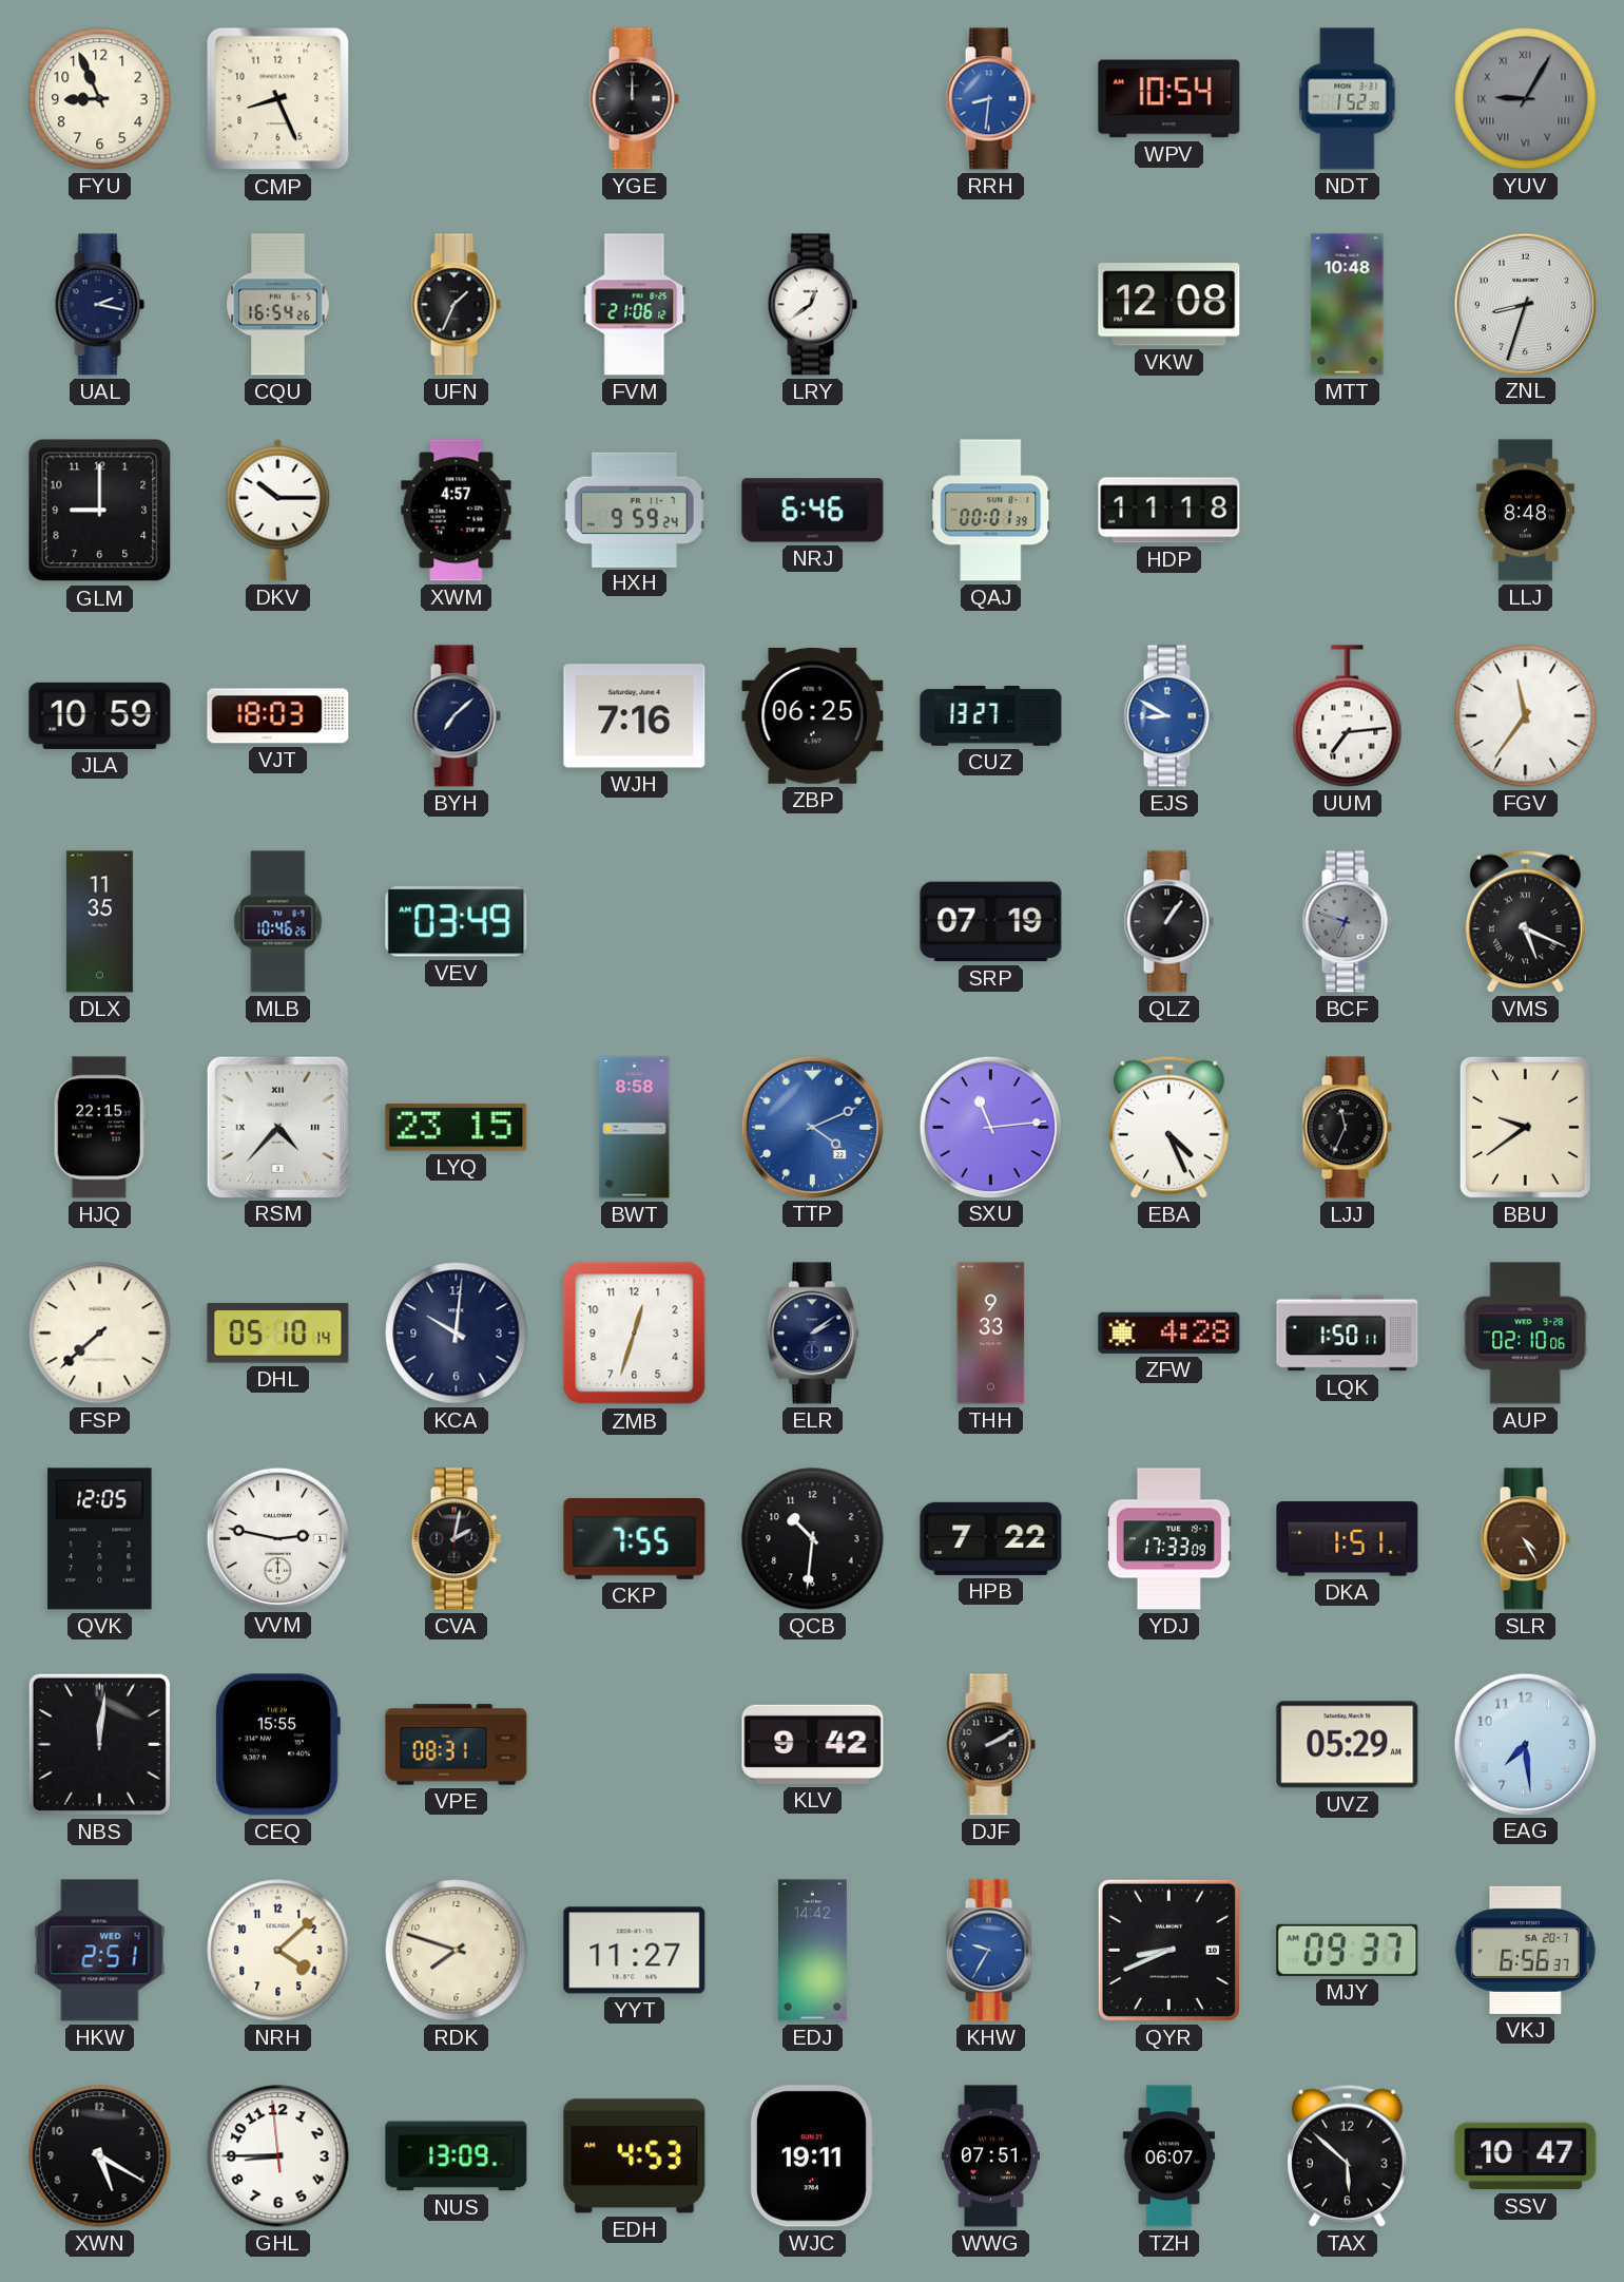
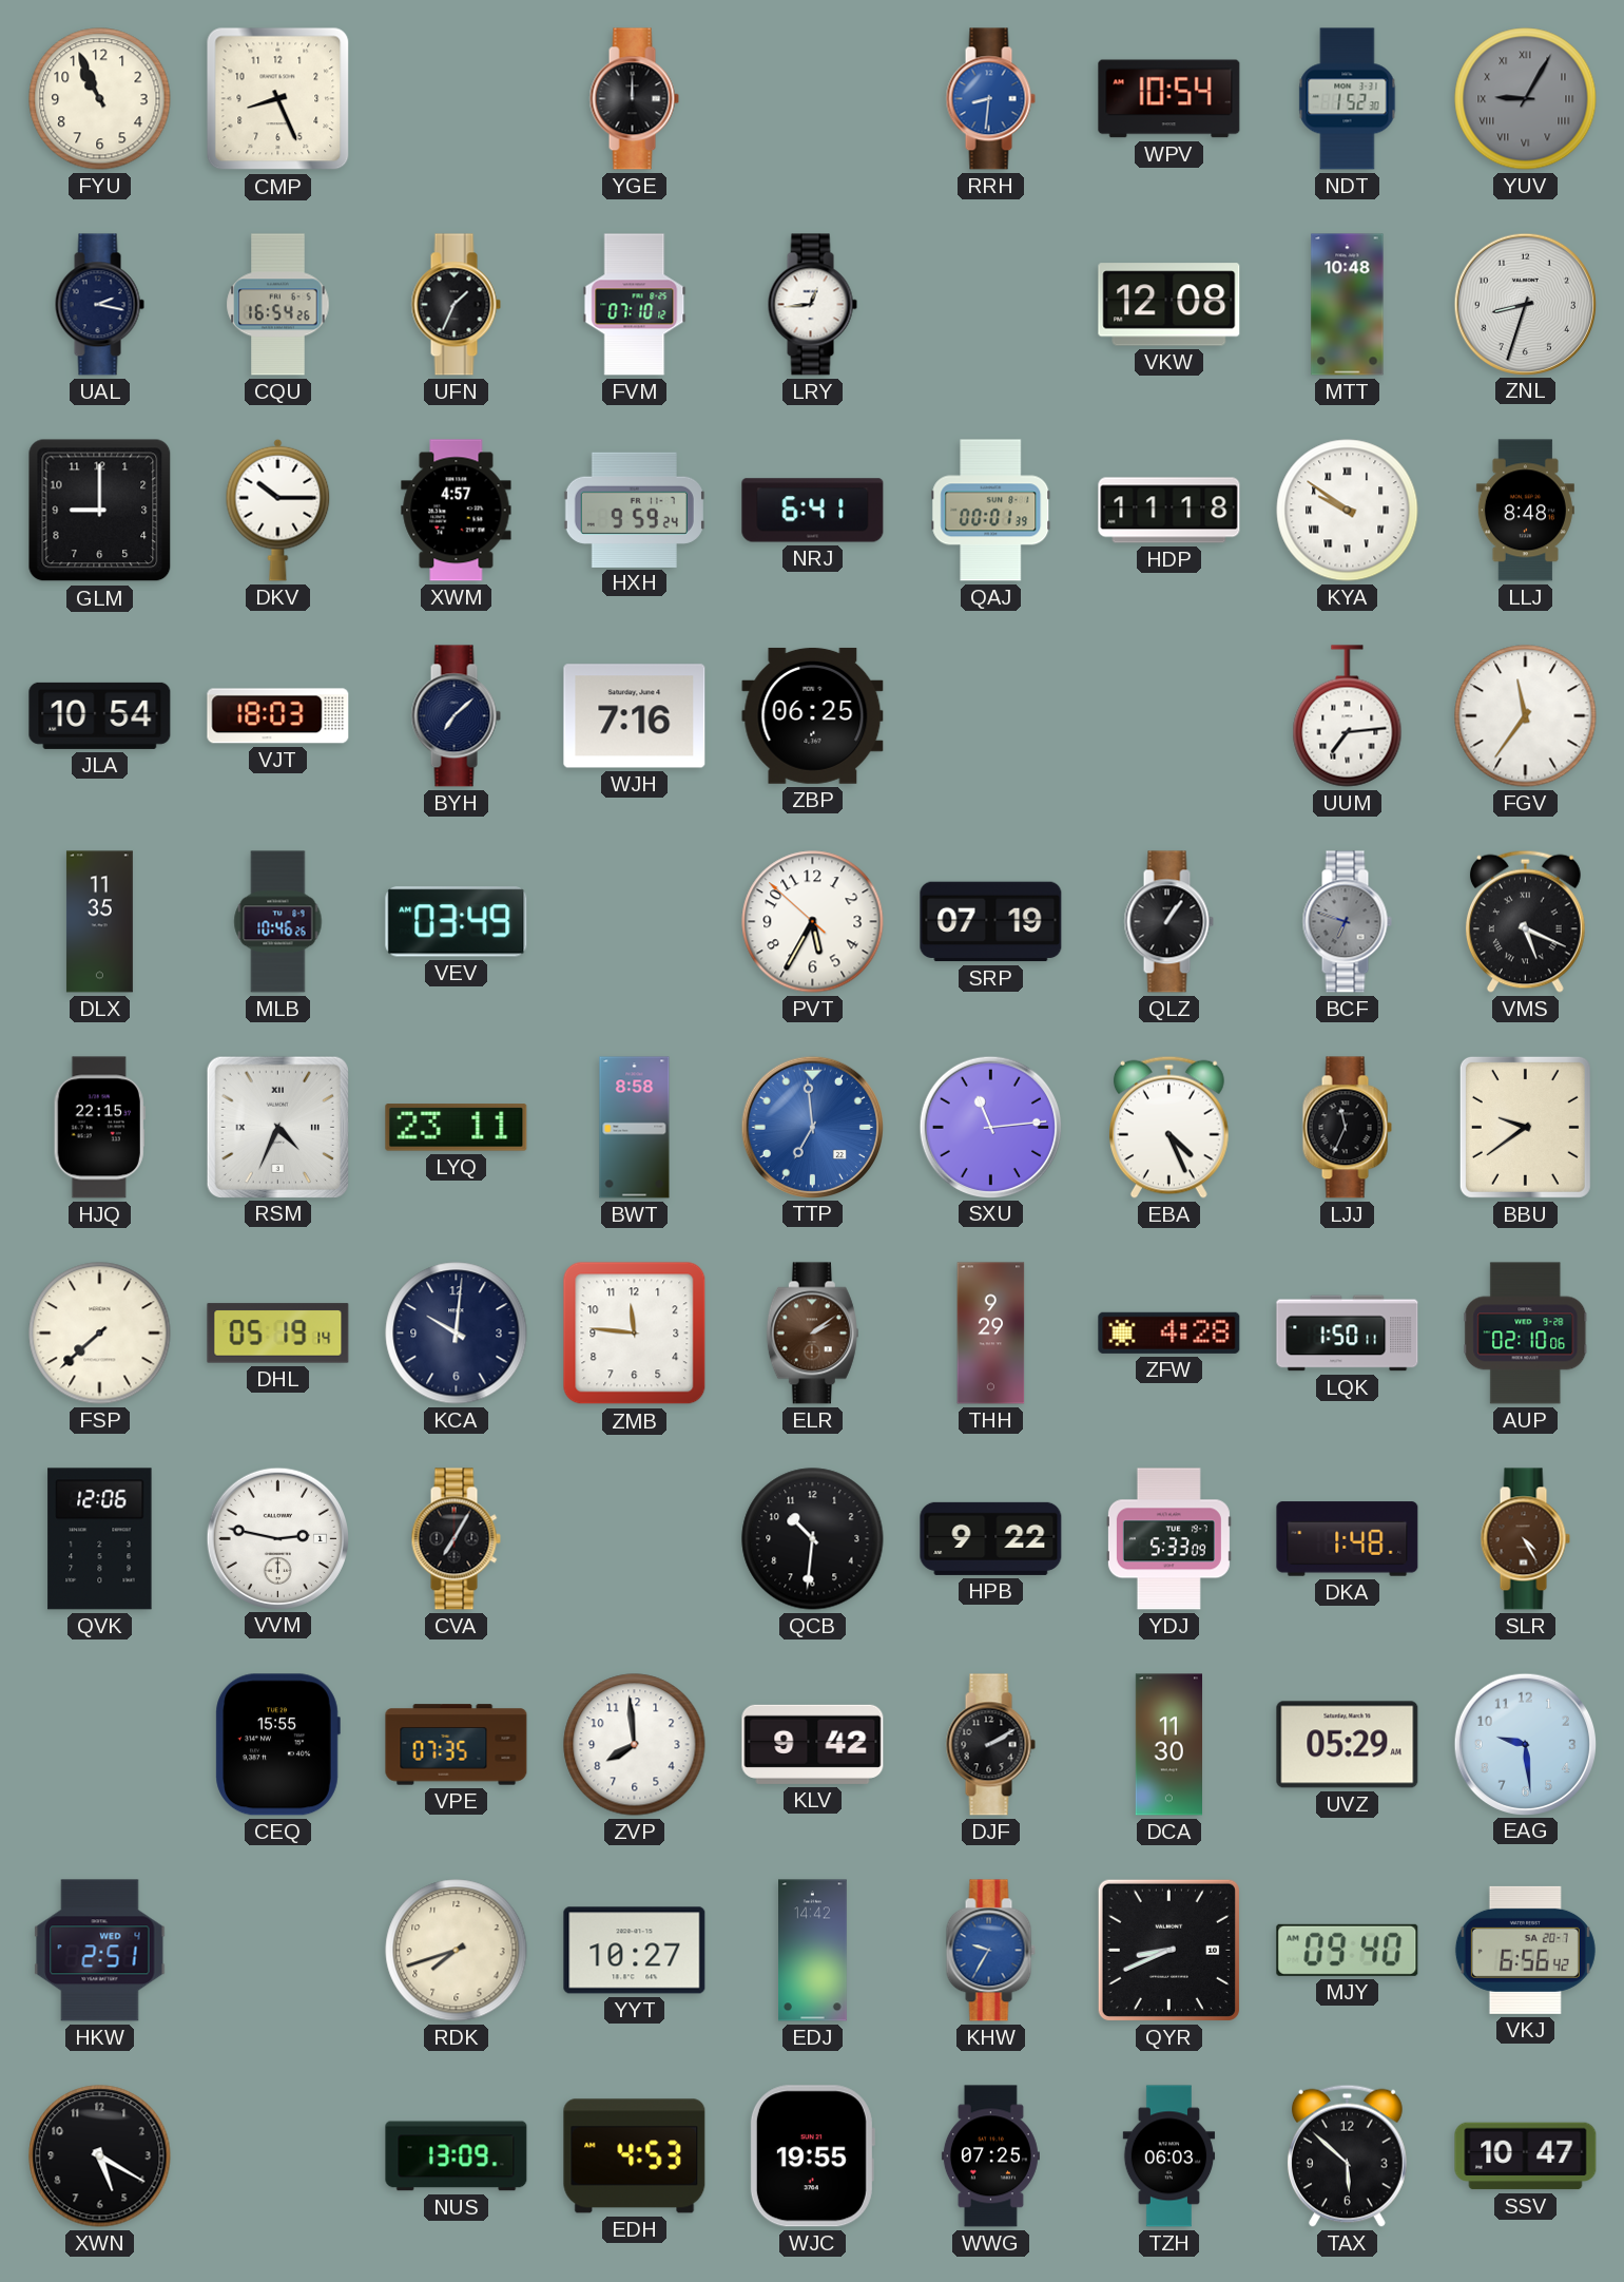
FYU: 8:56 -> 10:56 (100, 99)
FVM: 21:06 -> 07:10 (635, 305)
LRY: 12:39 -> 12:44 (812, 305)
NRJ: 6:46 -> 6:41 (813, 511)
KYA: none -> 9:51 (1348, 511)
JLA: 10:59 -> 10:54 (100, 715)
CUZ: 13:27 -> none (991, 716)
EJS: 8:50 -> none (1168, 716)
PVT: none -> 5:34 (813, 922)
RSM: 4:37 -> 4:34 (277, 1127)
LYQ: 23:15 -> 23:11 (457, 1128)
TTP: 4:11 -> 6:59 (812, 1127)
DHL: 05:10 -> 05:19 (278, 1334)
ZMB: 12:33 -> 11:46 (635, 1334)
ELR dial: navy -> brown (812, 1334)
THH: 9:33 -> 9:29 (991, 1334)
QVK: 12:05 -> 12:06 (100, 1539)
CVA: 2:02 -> 7:05 (456, 1539)
CKP: 7:55 -> none (635, 1538)
HPB: 7:22 -> 9:22 (991, 1538)
YDJ: 17:33 -> 5:33 (1168, 1539)
DKA: 1:51 -> 1:48 (1348, 1539)
NBS: 12:01 -> none (99, 1744)
VPE: 08:31 -> 07:35 (457, 1745)
ZVP: none -> 7:59 (635, 1745)
DCA: none -> 11:30 (1168, 1745)
EAG: 7:29 -> 9:29 (1525, 1744)
NRH: 4:08 -> none (278, 1951)
RDK: 7:48 -> 7:42 (457, 1951)
YYT: 11:27 -> 10:27 (635, 1951)
MJY: 09:37 -> 09:40 (1348, 1950)
VKJ: 6:56:37 -> 6:56:42 (1525, 1950)
GHL: 8:44 -> none (278, 2156)
WJC: 19:11 -> 19:55 (812, 2156)
WWG: 07:51 -> 07:25 (990, 2156)
TZH: 06:07 -> 06:03 (1169, 2156)
